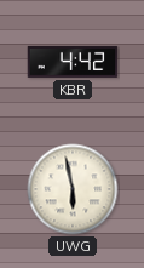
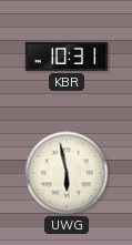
KBR: 4:42 -> 10:31 (67, 57)
